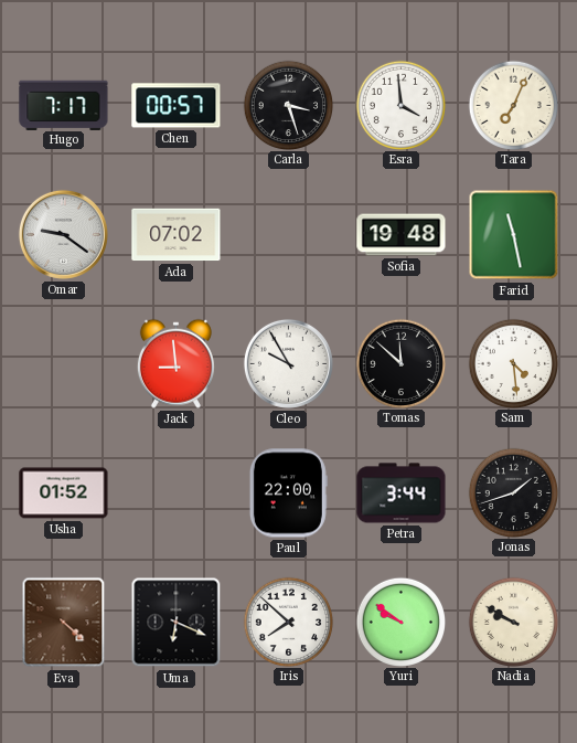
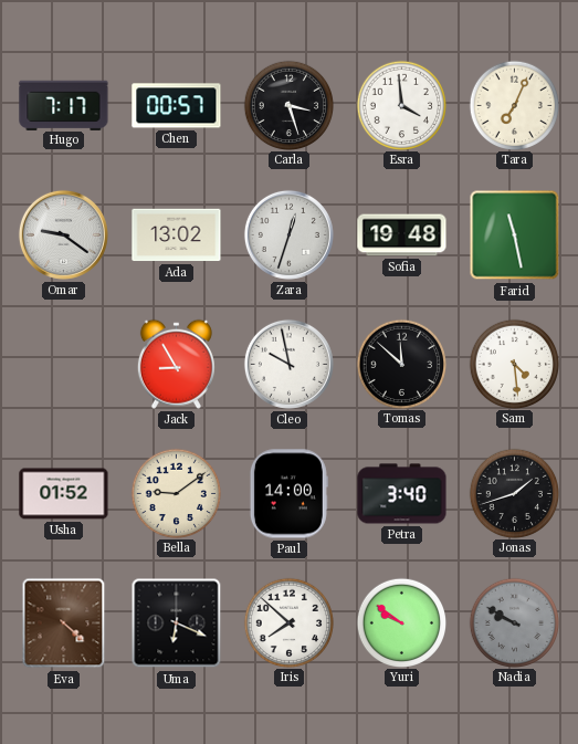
Ada: 07:02 -> 13:02 (177, 235)
Zara: none -> 12:33 (288, 234)
Jack: 8:59 -> 8:55 (176, 364)
Cleo: 9:55 -> 9:58 (288, 364)
Bella: none -> 9:09 (176, 493)
Paul: 22:00 -> 14:00 (288, 494)
Petra: 3:44 -> 3:40 (402, 494)
Nadia dial: cream -> grey (514, 622)
